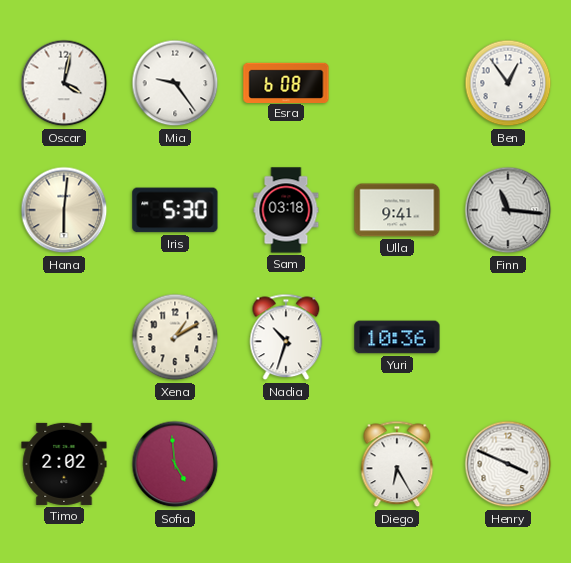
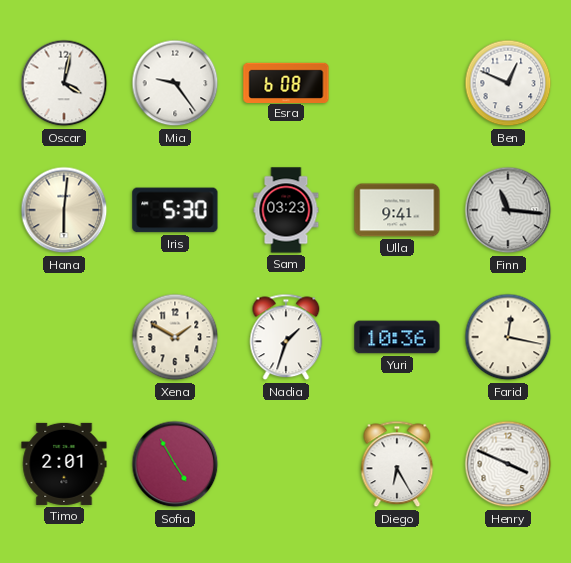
Ben: 12:54 -> 12:49 (508, 83)
Sam: 03:18 -> 03:23 (286, 210)
Xena: 1:10 -> 1:50 (175, 337)
Nadia: 10:33 -> 1:33 (286, 337)
Farid: none -> 12:17 (508, 337)
Timo: 2:02 -> 2:01 (64, 464)
Sofia: 4:59 -> 4:55 (175, 464)
